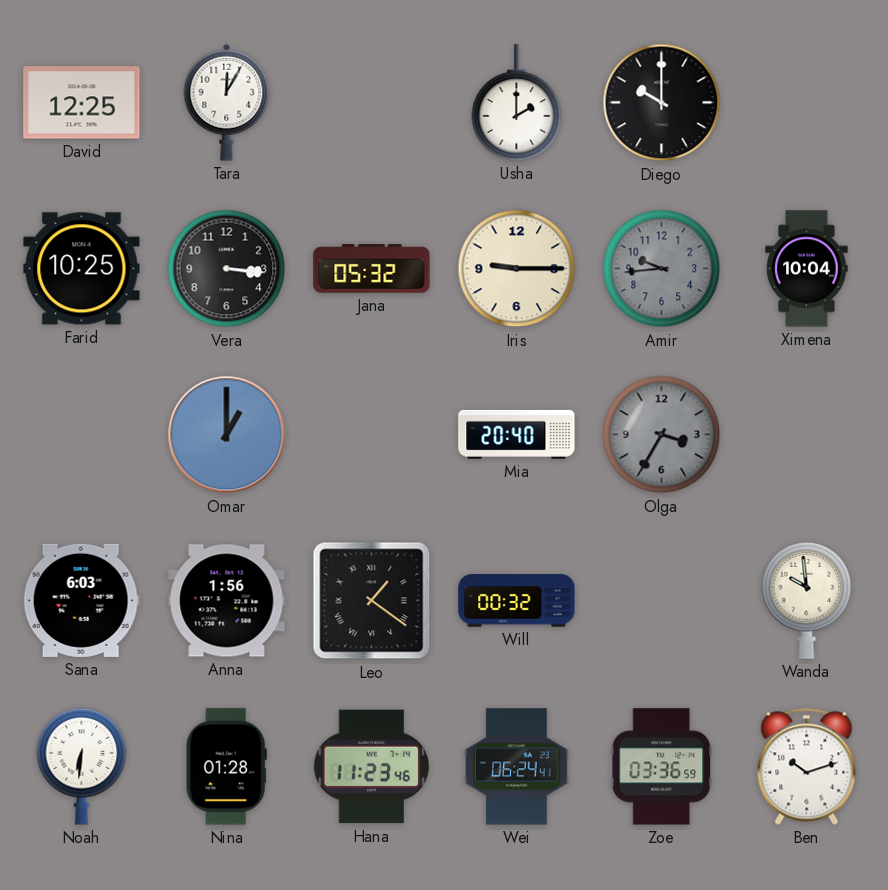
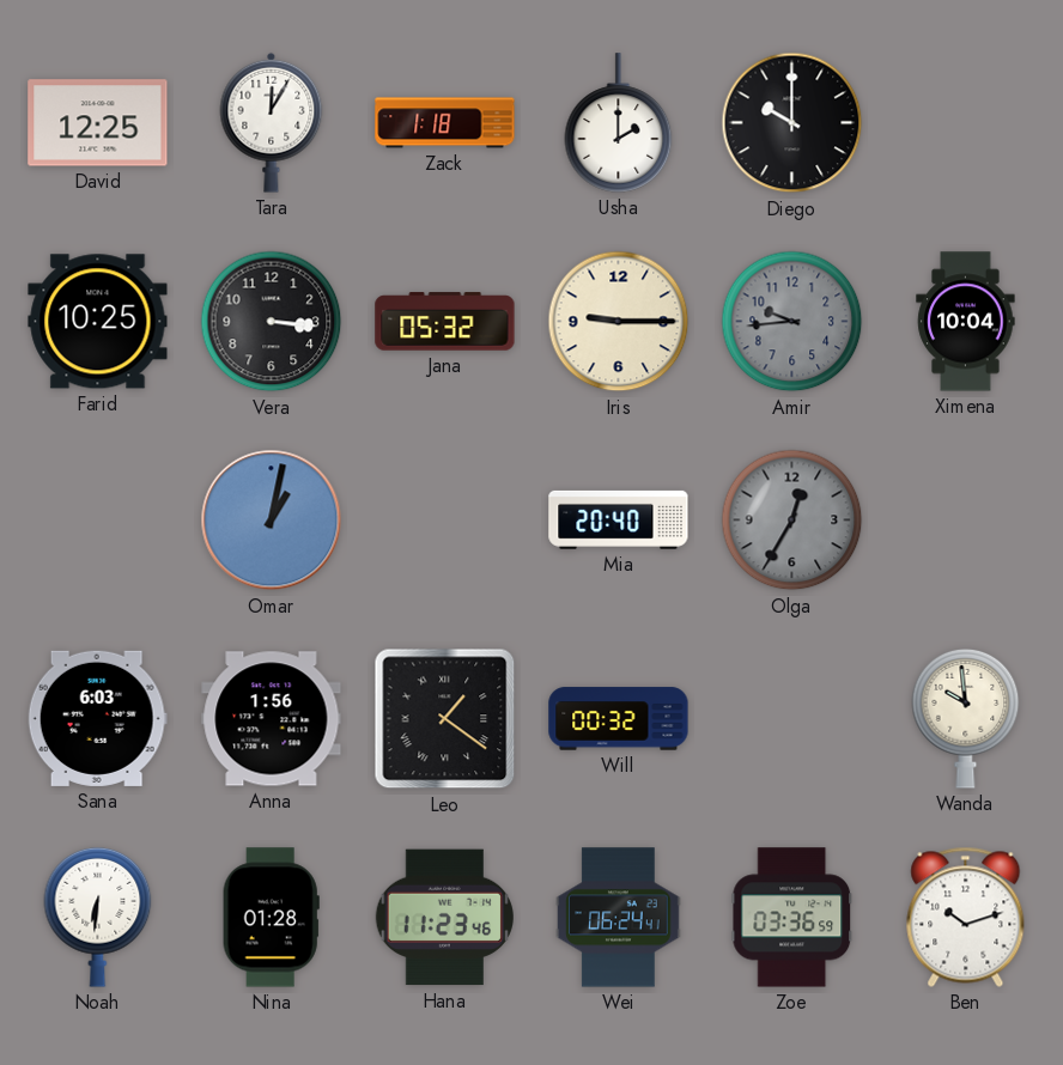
Zack: none -> 1:18 (445, 123)
Omar: 1:00 -> 1:02 (272, 521)
Olga: 3:35 -> 12:35 (792, 521)
